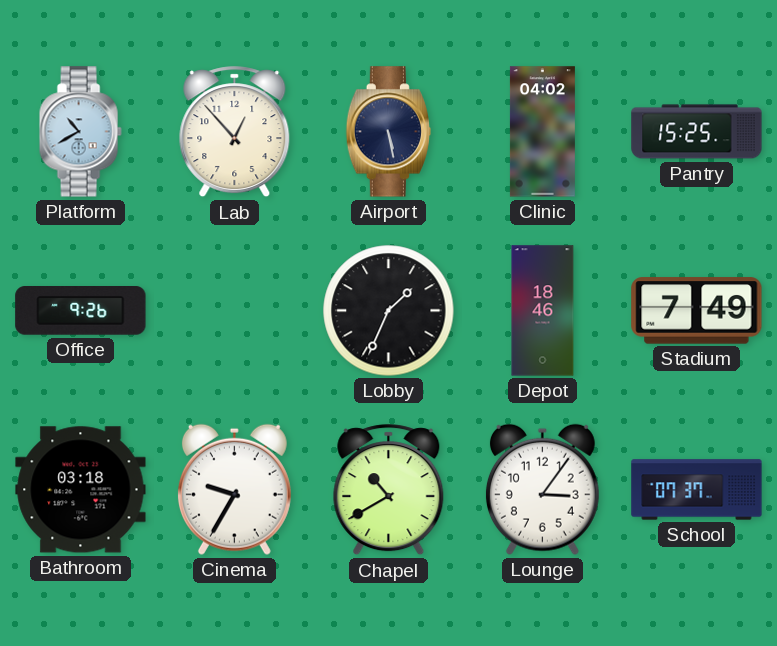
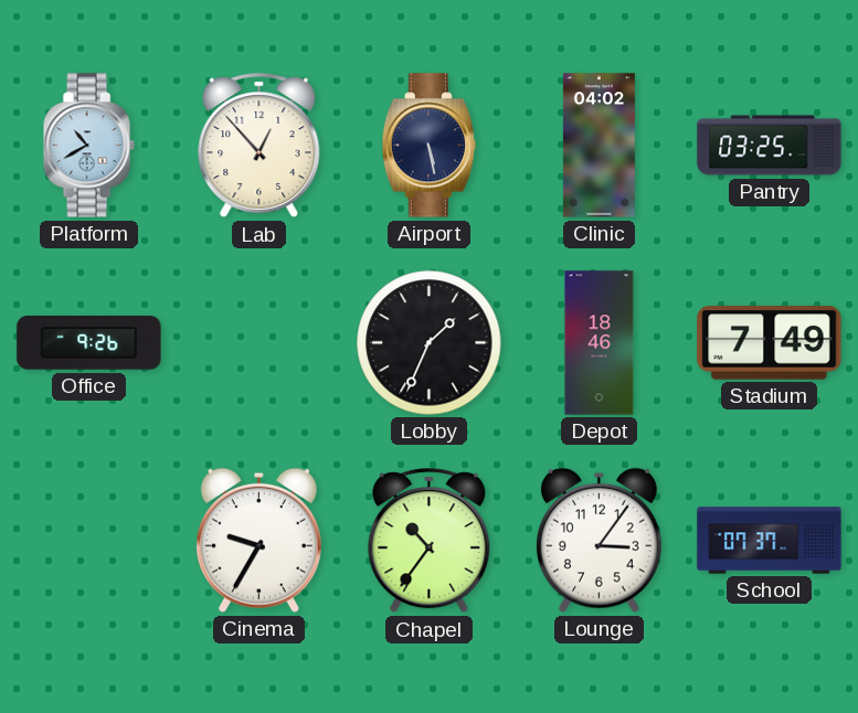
Pantry: 15:25 -> 03:25 (770, 146)
Bathroom: 03:18 -> none (81, 490)
Chapel: 10:40 -> 10:36 (430, 541)
